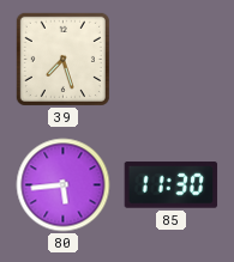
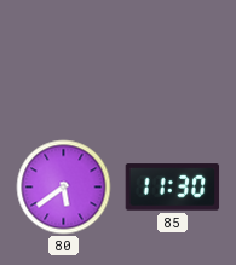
39: 7:27 -> none (62, 59)
80: 5:44 -> 5:39 (64, 188)
